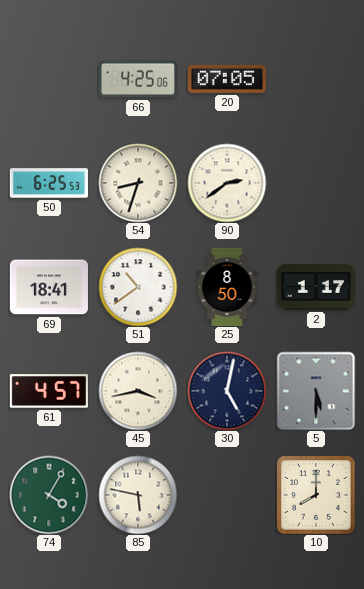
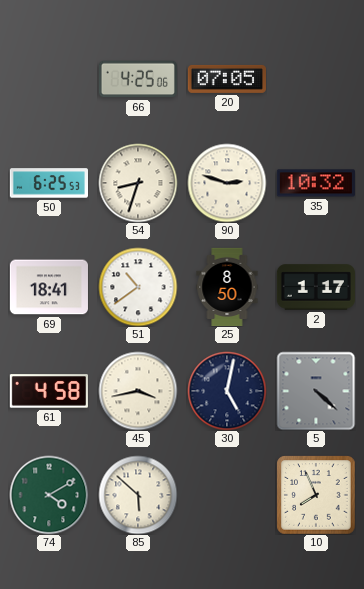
90: 2:39 -> 2:48 (227, 183)
35: none -> 10:32 (316, 183)
61: 4:57 -> 4:58 (49, 391)
5: 5:30 -> 4:22 (316, 391)
74: 4:05 -> 4:10 (49, 495)
85: 5:47 -> 5:52 (138, 495)
10: 8:00 -> 7:56 (316, 495)
